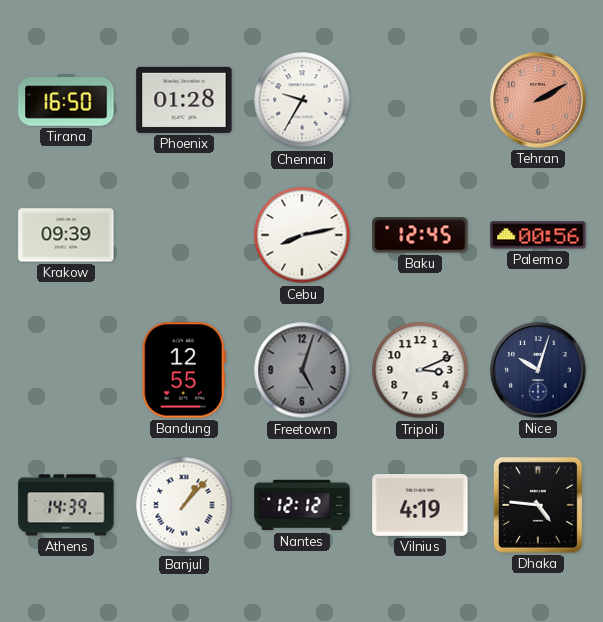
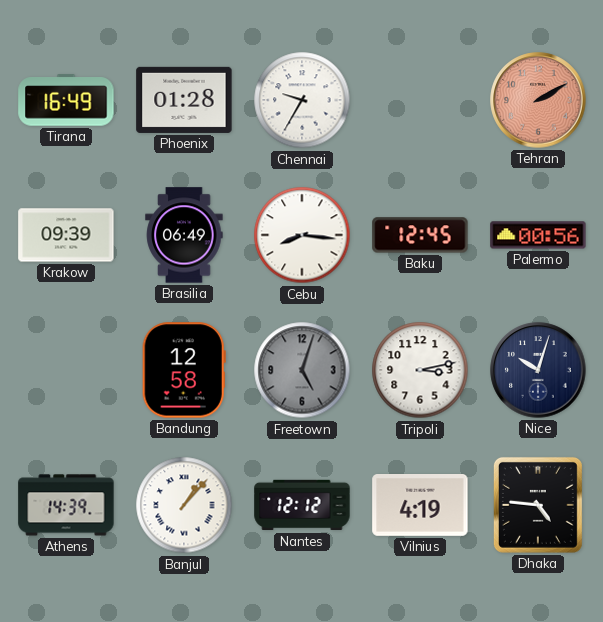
Tirana: 16:50 -> 16:49 (66, 100)
Brasilia: none -> 06:49 (184, 235)
Cebu: 8:13 -> 8:16 (302, 235)
Bandung: 12:55 -> 12:58 (184, 370)
Tripoli: 3:11 -> 3:13 (420, 370)
